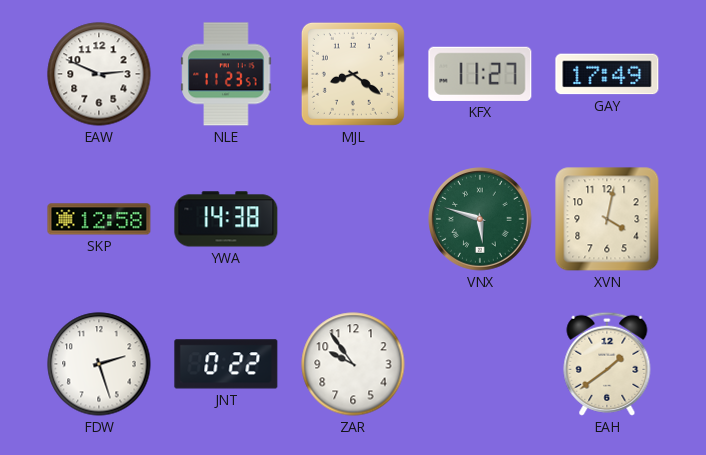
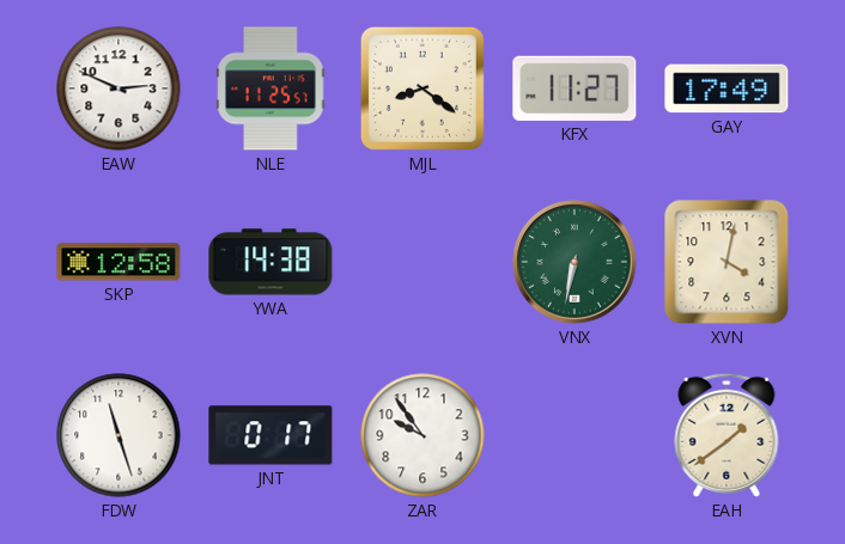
NLE: 11:23 -> 11:25 (270, 88)
VNX: 5:48 -> 6:32 (575, 262)
FDW: 2:27 -> 11:27 (118, 435)
JNT: 0:22 -> 0:17 (270, 435)
